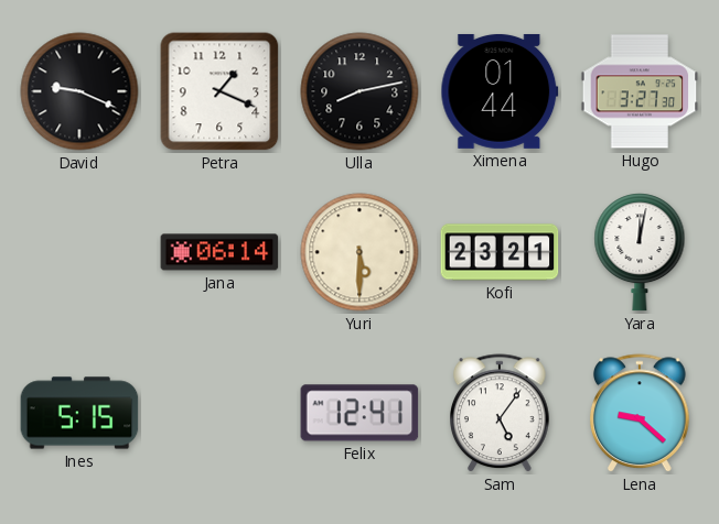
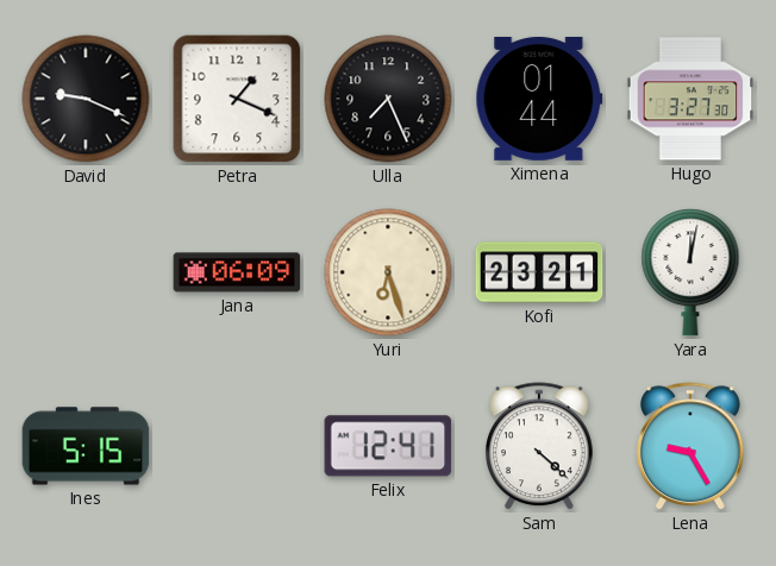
Ulla: 8:13 -> 7:26 (388, 99)
Jana: 06:14 -> 06:09 (237, 272)
Yuri: 5:30 -> 6:27 (388, 272)
Sam: 5:06 -> 4:22 (540, 447)
Lena: 9:22 -> 9:25 (691, 447)
